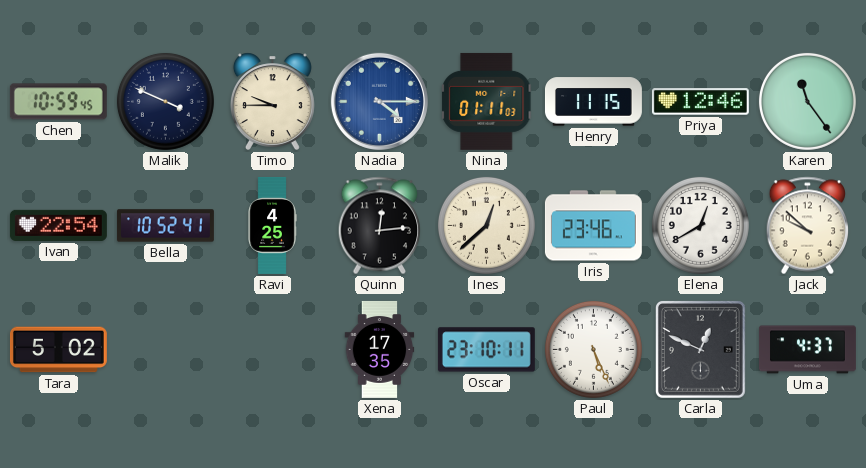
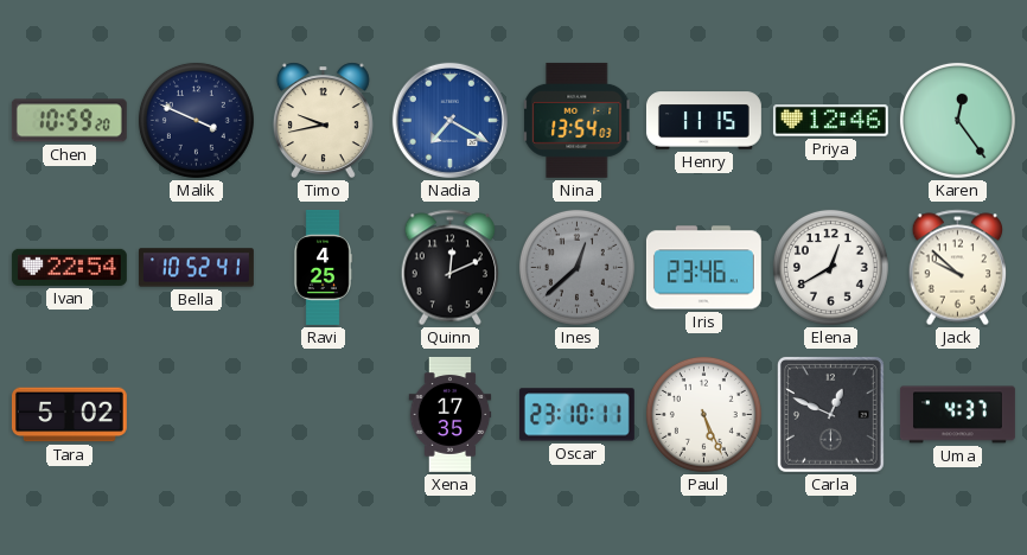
Chen: 10:59:45 -> 10:59:20 (69, 121)
Timo: 9:45 -> 9:43 (323, 120)
Nadia: 4:15 -> 7:20 (449, 120)
Nina: 01:11 -> 13:54 (578, 120)
Karen: 11:24 -> 12:24 (957, 120)
Quinn: 12:14 -> 12:11 (451, 268)
Ines dial: cream -> grey (576, 267)
